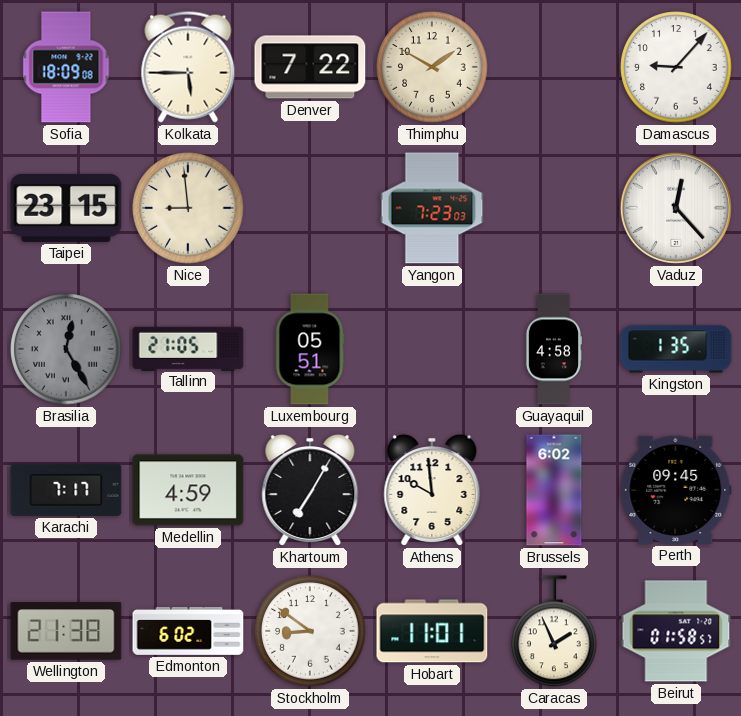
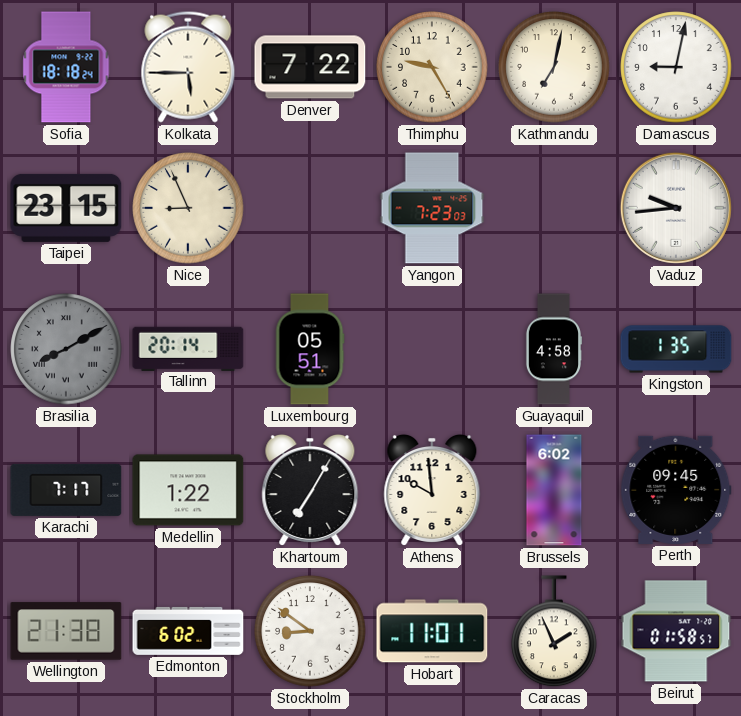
Sofia: 18:09 -> 18:18 (66, 67)
Thimphu: 1:50 -> 9:25 (432, 67)
Kathmandu: none -> 7:02 (554, 67)
Damascus: 9:07 -> 9:02 (676, 67)
Nice: 8:59 -> 8:56 (188, 208)
Vaduz: 12:23 -> 9:44 (676, 208)
Brasilia: 12:25 -> 8:10 (66, 349)
Tallinn: 21:05 -> 20:14 (188, 348)
Medellin: 4:59 -> 1:22 (188, 490)
